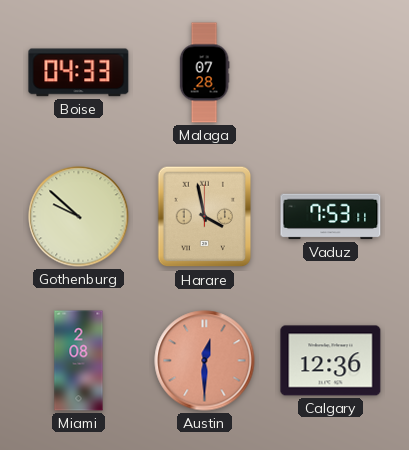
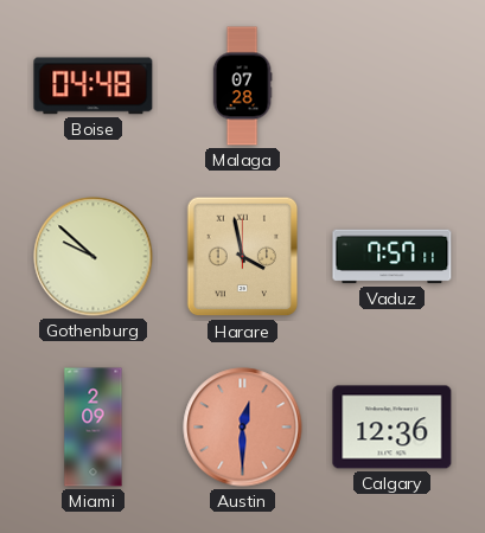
Boise: 04:33 -> 04:48 (94, 86)
Vaduz: 7:53 -> 7:57 (393, 257)
Miami: 2:08 -> 2:09 (94, 428)
